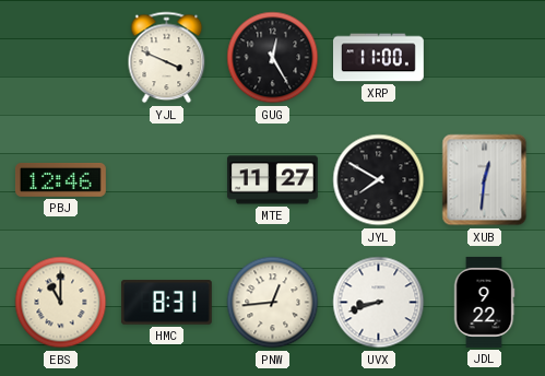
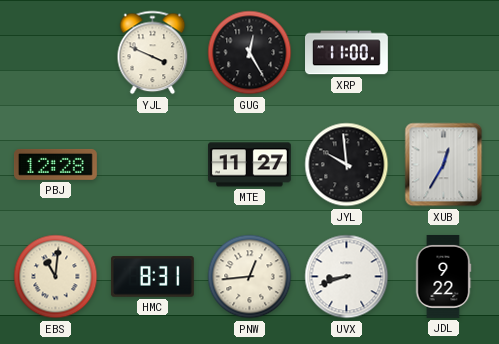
PBJ: 12:46 -> 12:28 (55, 165)
JYL: 7:50 -> 9:59 (347, 165)
XUB: 12:31 -> 12:35 (444, 165)
EBS: 11:00 -> 11:01 (56, 277)
